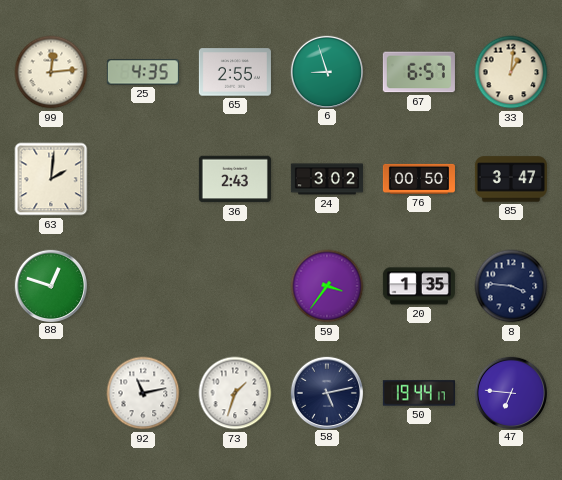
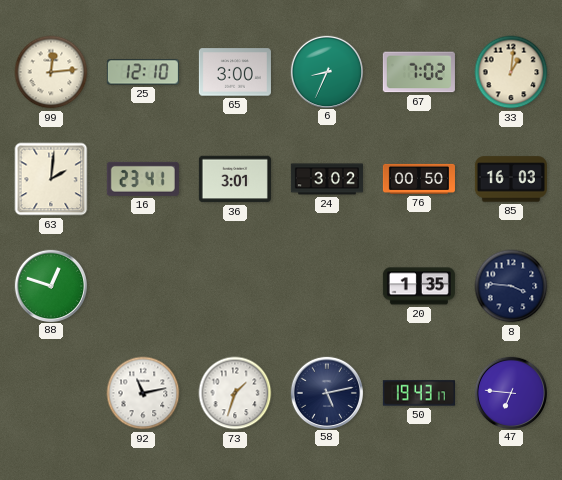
25: 4:35 -> 12:10 (143, 72)
65: 2:55 -> 3:00 (235, 72)
6: 8:57 -> 8:34 (326, 71)
67: 6:57 -> 7:02 (419, 72)
16: none -> 23:41 (143, 179)
36: 2:43 -> 3:01 (235, 179)
85: 3:47 -> 16:03 (511, 179)
59: 3:36 -> none (327, 286)
50: 19:44 -> 19:43 (419, 393)
